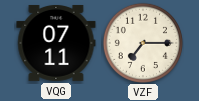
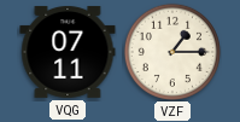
VZF: 7:15 -> 1:15 (172, 52)
